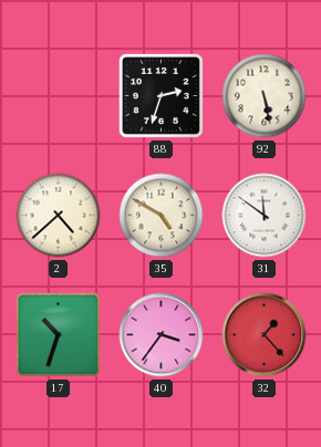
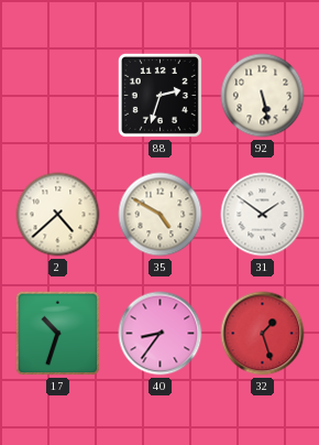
31: 11:51 -> 1:51 (263, 215)
40: 3:36 -> 8:36 (161, 334)
32: 1:23 -> 1:27 (263, 334)
